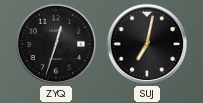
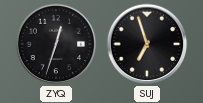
SUJ: 7:02 -> 6:57 (147, 44)
